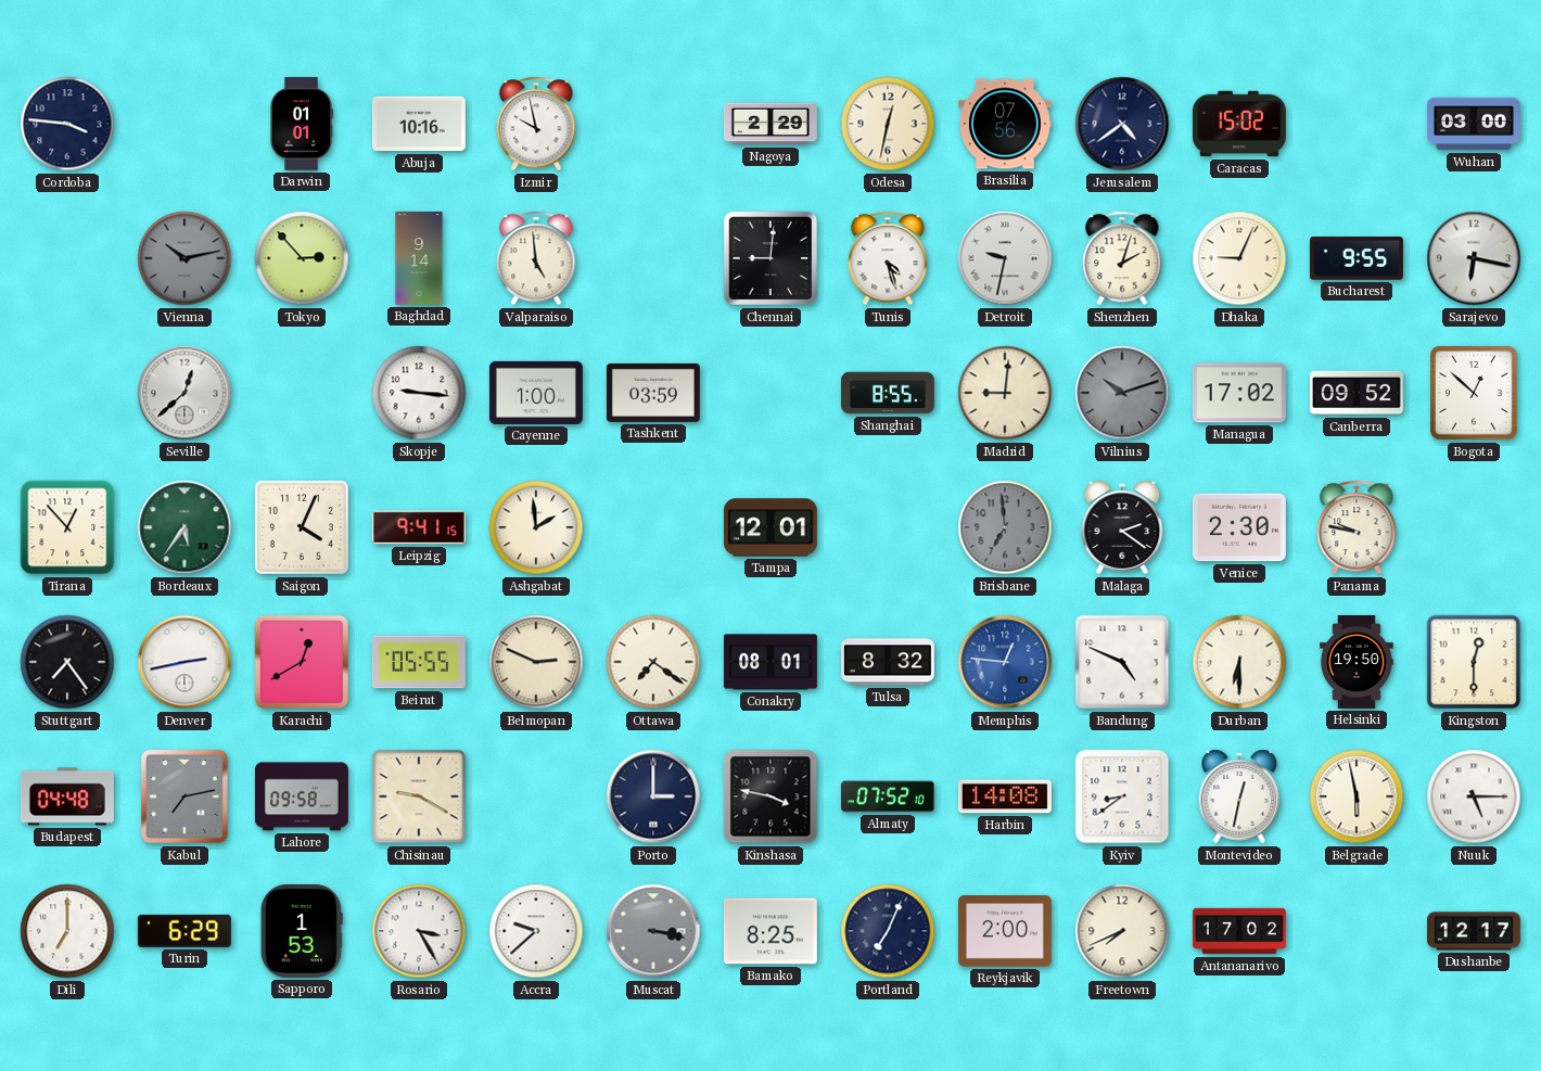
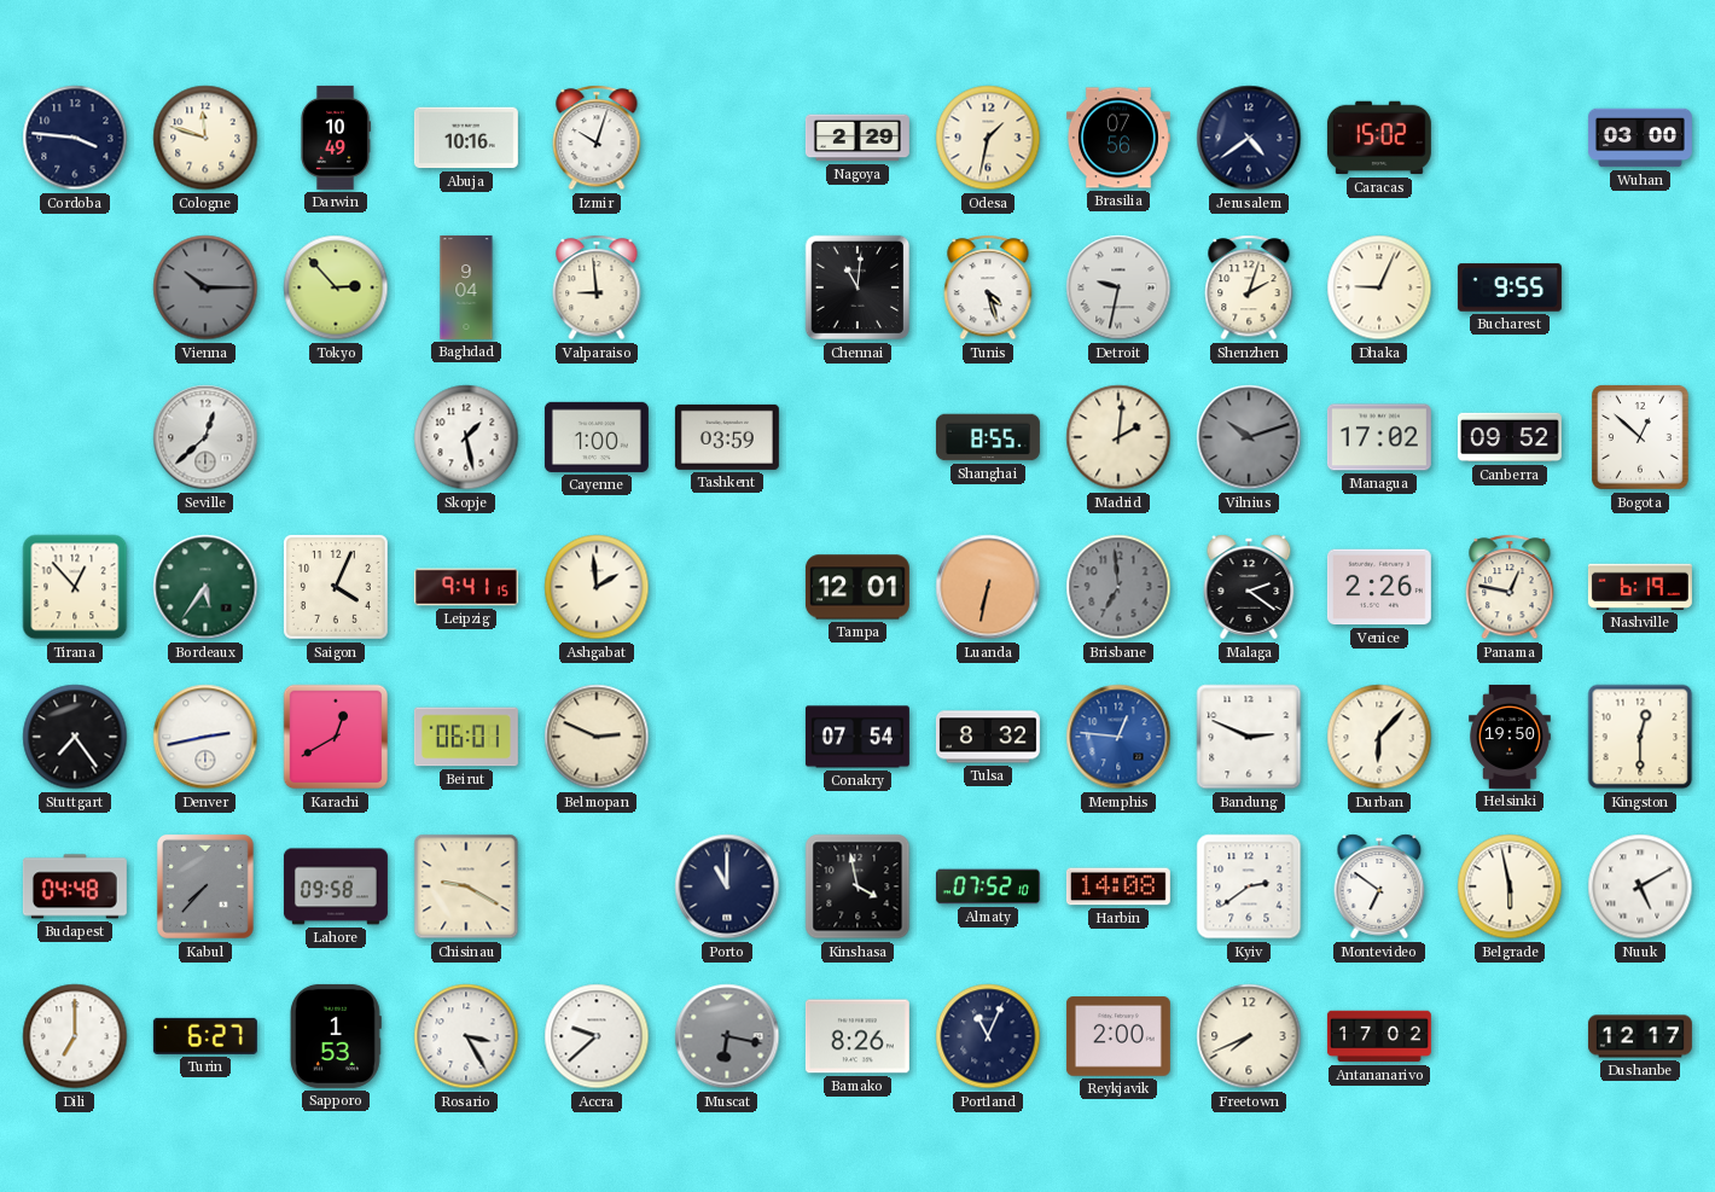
Cologne: none -> 11:48 (205, 138)
Darwin: 01:01 -> 10:49 (336, 138)
Izmir: 9:58 -> 10:03 (597, 138)
Odesa: 12:32 -> 1:32 (988, 138)
Vienna: 10:13 -> 10:15 (205, 287)
Baghdad: 9:14 -> 9:04 (466, 287)
Valparaiso: 4:59 -> 8:59 (597, 287)
Chennai: 9:01 -> 11:01 (857, 287)
Sarajevo: 6:17 -> none (1474, 258)
Skopje: 9:16 -> 1:28 (466, 437)
Madrid: 9:01 -> 2:01 (1118, 437)
Luanda: none -> 6:32 (988, 587)
Venice: 2:30 -> 2:26 (1379, 587)
Panama: 9:47 -> 12:47 (1510, 587)
Nashville: none -> 6:19 (1640, 587)
Beirut: 05:55 -> 06:01 (466, 737)
Ottawa: 7:21 -> none (653, 662)
Conakry: 08:01 -> 07:54 (857, 737)
Bandung: 4:49 -> 2:49 (1249, 737)
Durban: 6:30 -> 6:07 (1379, 737)
Kabul: 7:13 -> 7:37 (205, 886)
Porto: 3:00 -> 11:00 (727, 886)
Kinshasa: 3:47 -> 3:58 (857, 886)
Kyiv: 8:39 -> 2:39 (1249, 886)
Montevideo: 12:32 -> 6:51 (1379, 886)
Nuuk: 5:15 -> 5:10 (1640, 886)
Turin: 6:29 -> 6:27 (205, 1036)
Muscat: 3:17 -> 6:17 (727, 1036)
Bamako: 8:25 -> 8:26 (857, 1036)
Portland: 7:04 -> 11:04 (988, 1036)
